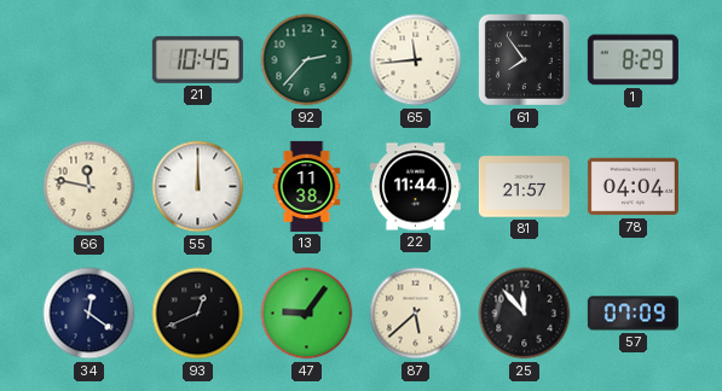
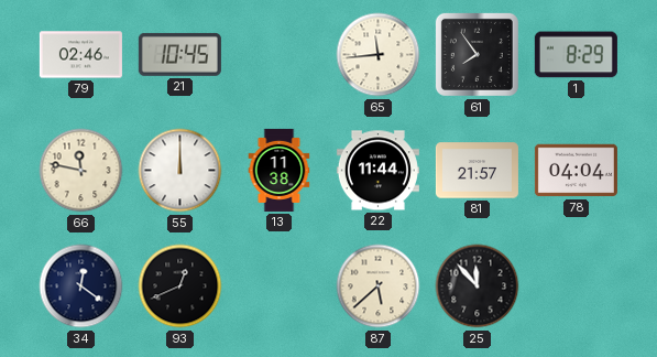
79: none -> 02:46 (80, 55)
92: 2:37 -> none (307, 60)
47: 9:06 -> none (307, 314)
57: 07:09 -> none (633, 314)
